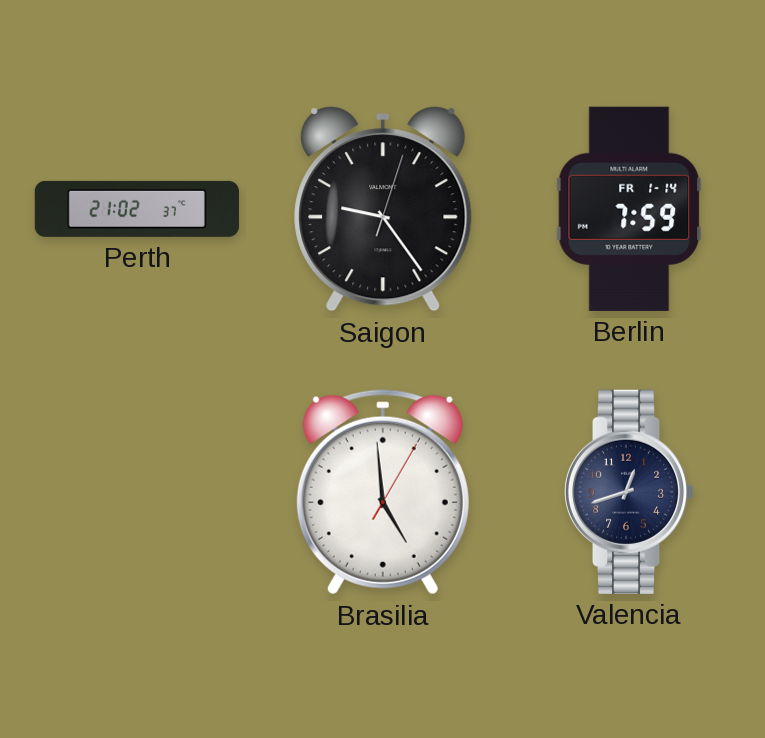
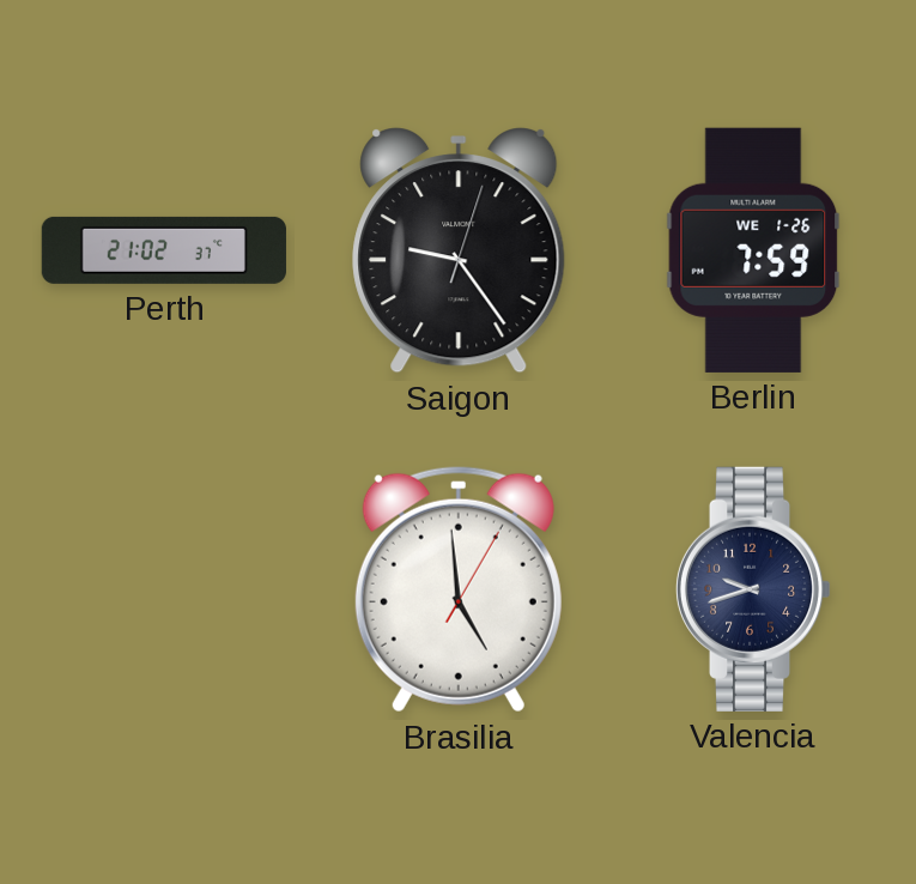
Berlin date: FR 1-14 -> WE 1-26 (753, 250)
Valencia: 12:42 -> 9:42 (753, 589)
